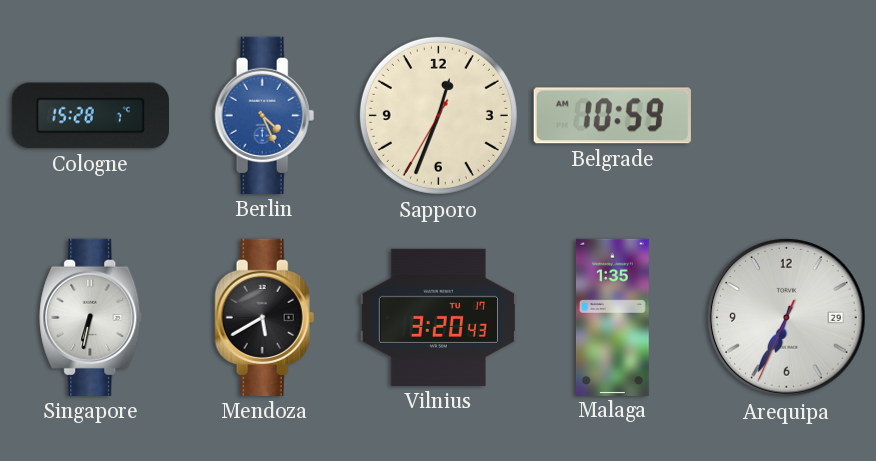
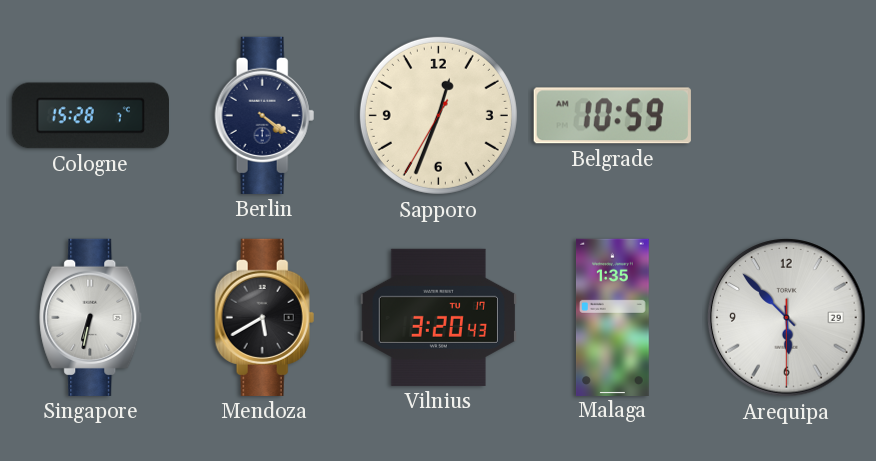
Berlin: 4:26 -> 4:21 (265, 115)
Berlin dial: blue -> navy (265, 115)
Arequipa: 6:34 -> 5:52 (787, 318)
